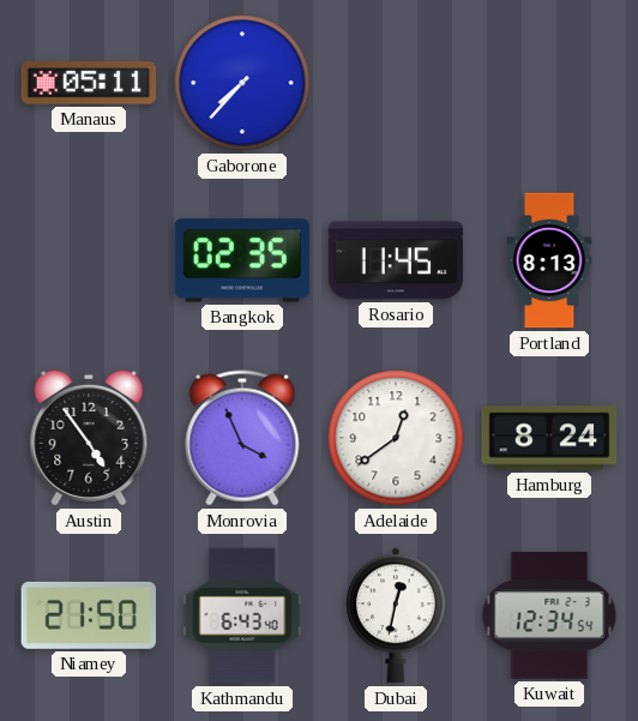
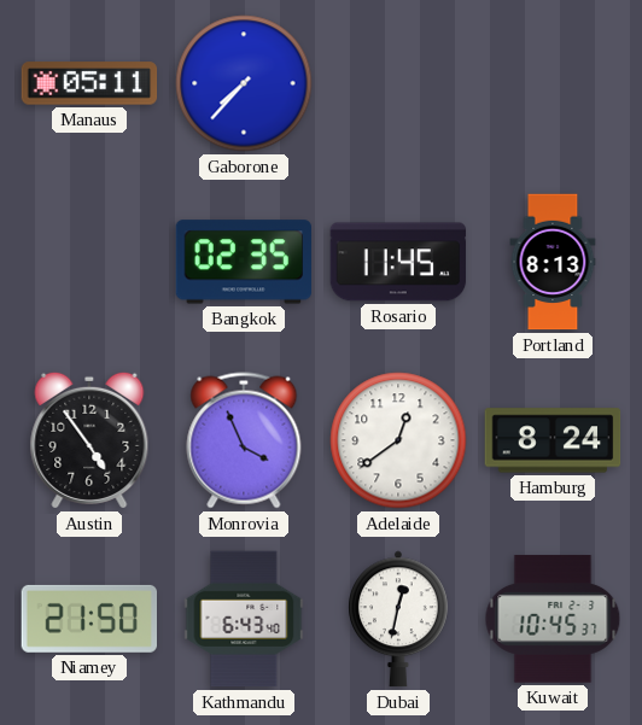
Kuwait: 12:34 -> 10:45 (553, 619)
